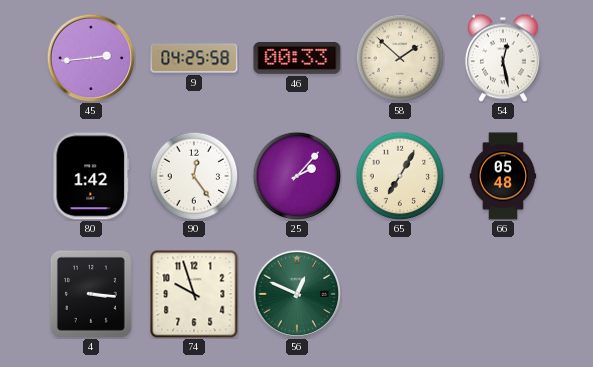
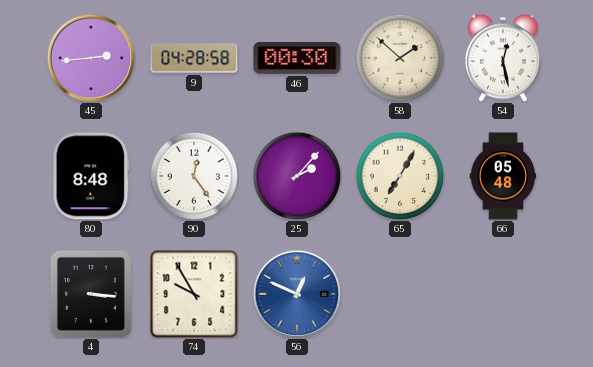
9: 04:25 -> 04:28 (194, 58)
46: 00:33 -> 00:30 (297, 58)
80: 1:42 -> 8:48 (91, 176)
74: 9:57 -> 9:55 (194, 294)
56 dial: green -> blue (297, 294)
